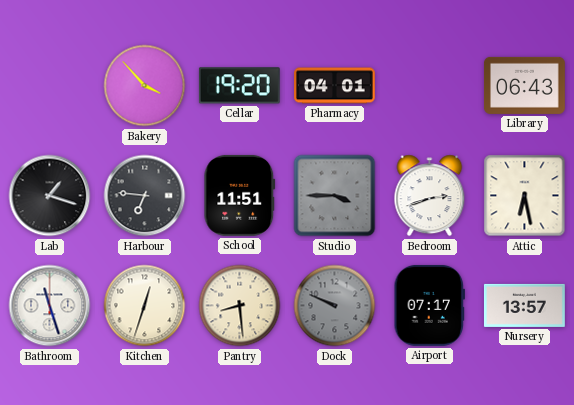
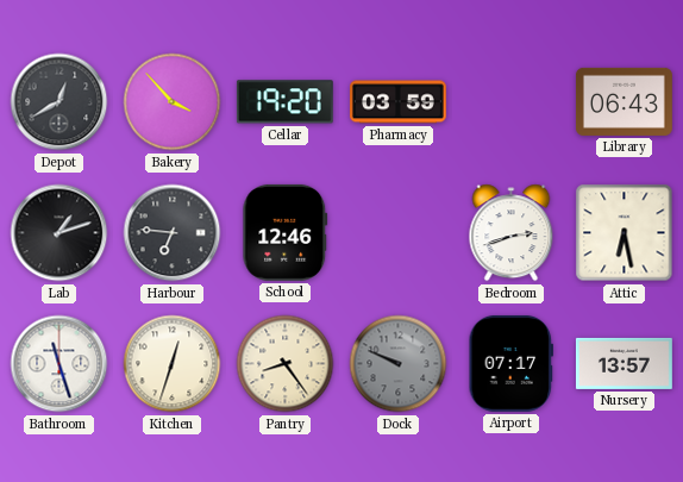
Depot: none -> 12:40 (59, 102)
Pharmacy: 04:01 -> 03:59 (399, 102)
Lab: 1:18 -> 1:12 (59, 233)
School: 11:51 -> 12:46 (286, 232)
Studio: 3:45 -> none (335, 196)
Pantry: 8:29 -> 8:24 (286, 364)
